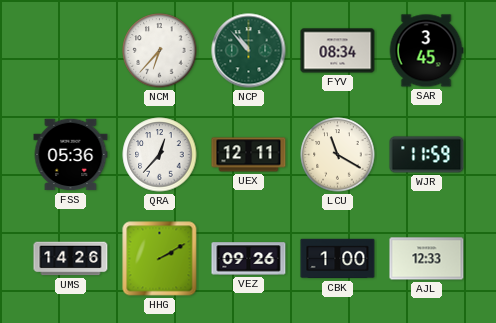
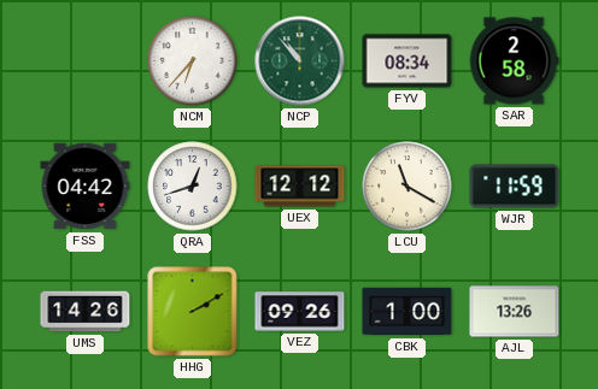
SAR: 3:45 -> 2:58 (514, 61)
FSS: 05:36 -> 04:42 (86, 187)
QRA: 12:37 -> 12:42 (193, 187)
UEX: 12:11 -> 12:12 (300, 187)
AJL: 12:33 -> 13:26 (515, 312)
